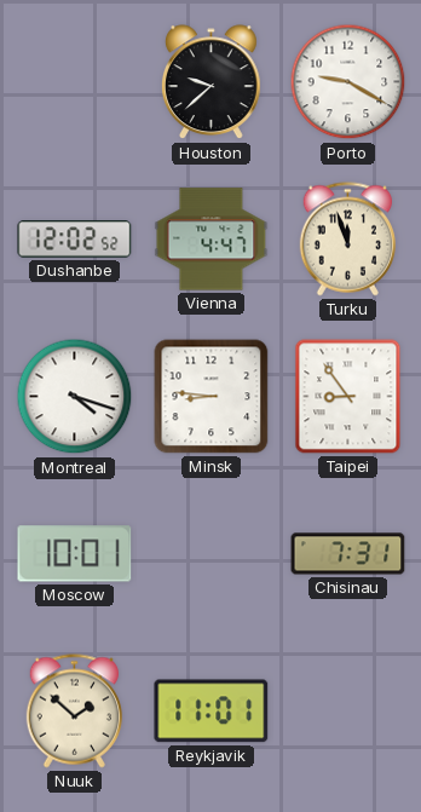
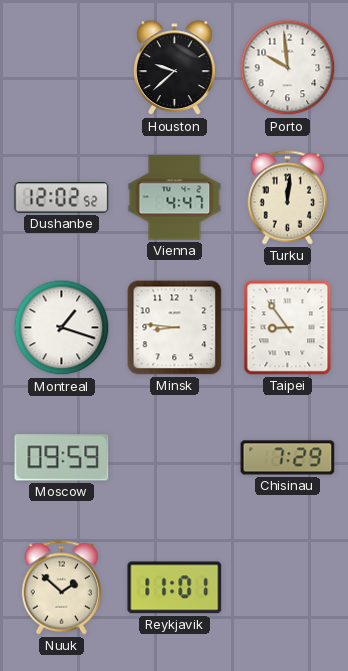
Porto: 9:20 -> 9:59 (288, 68)
Turku: 11:57 -> 12:01 (287, 198)
Montreal: 4:18 -> 1:18 (62, 328)
Moscow: 10:01 -> 09:59 (62, 458)
Chisinau: 7:31 -> 7:29 (288, 458)
